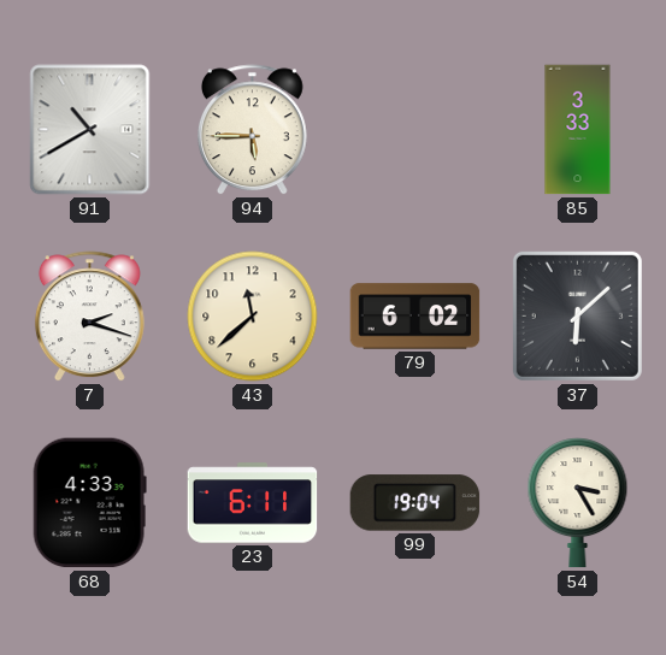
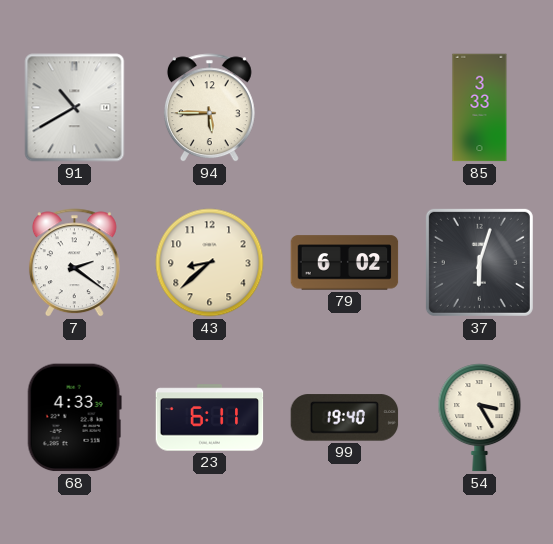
7: 2:18 -> 2:21 (74, 263)
43: 11:38 -> 8:38 (210, 263)
37: 6:08 -> 6:03 (479, 262)
99: 19:04 -> 19:40 (345, 418)
